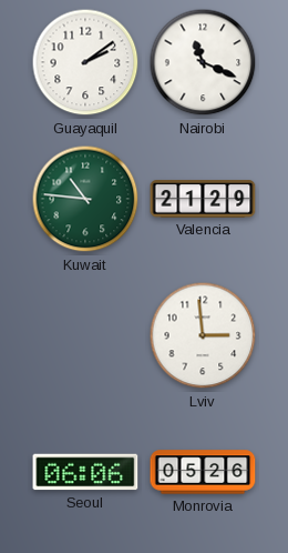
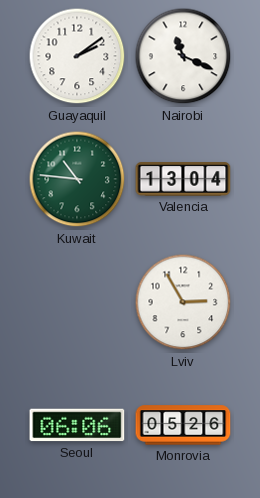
Valencia: 21:29 -> 13:04 (183, 179)
Lviv: 2:59 -> 2:55 (183, 302)
